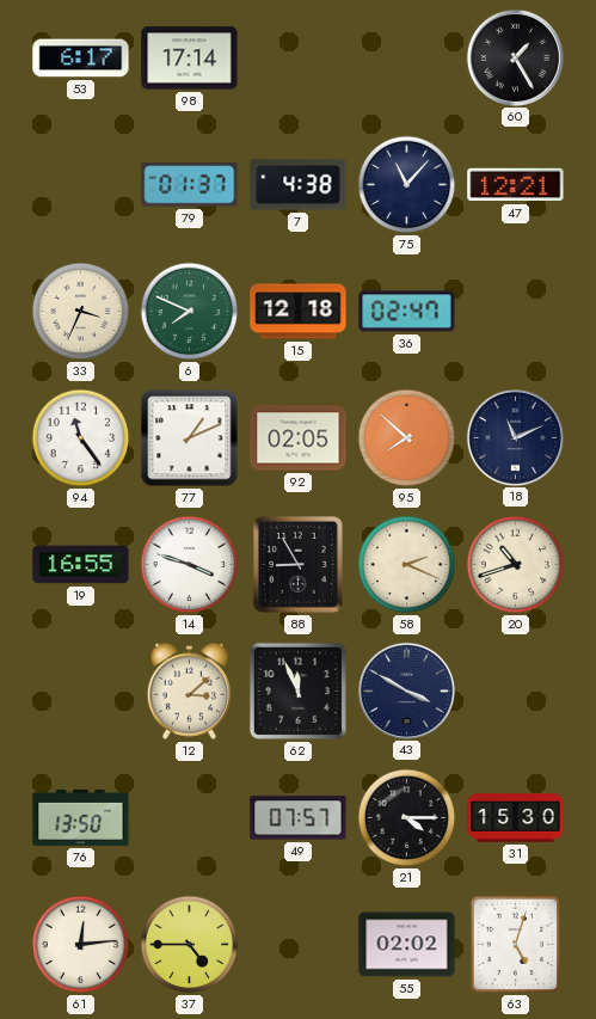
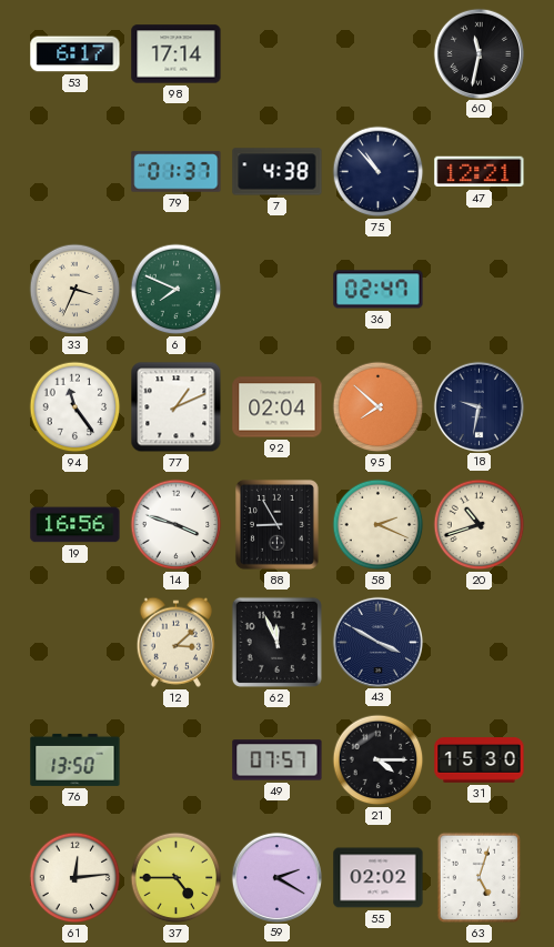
60: 1:25 -> 11:32 (479, 53)
75: 11:07 -> 10:53 (379, 172)
15: 12:18 -> none (299, 312)
92: 02:05 -> 02:04 (278, 407)
18: 11:11 -> 9:32 (479, 406)
19: 16:55 -> 16:56 (75, 525)
59: none -> 2:20 (276, 877)
